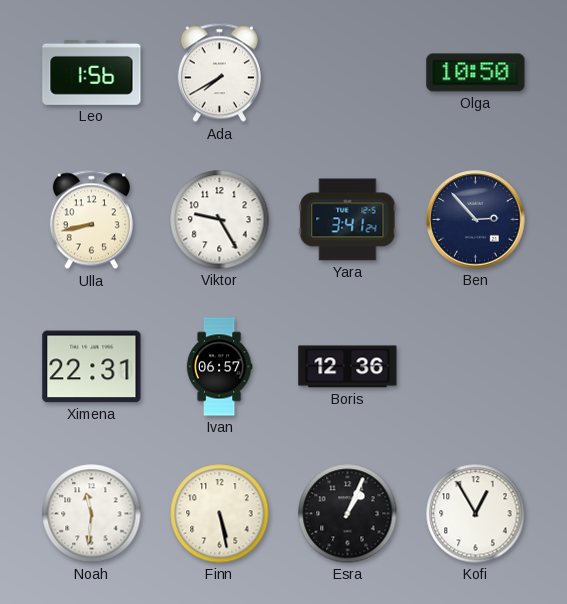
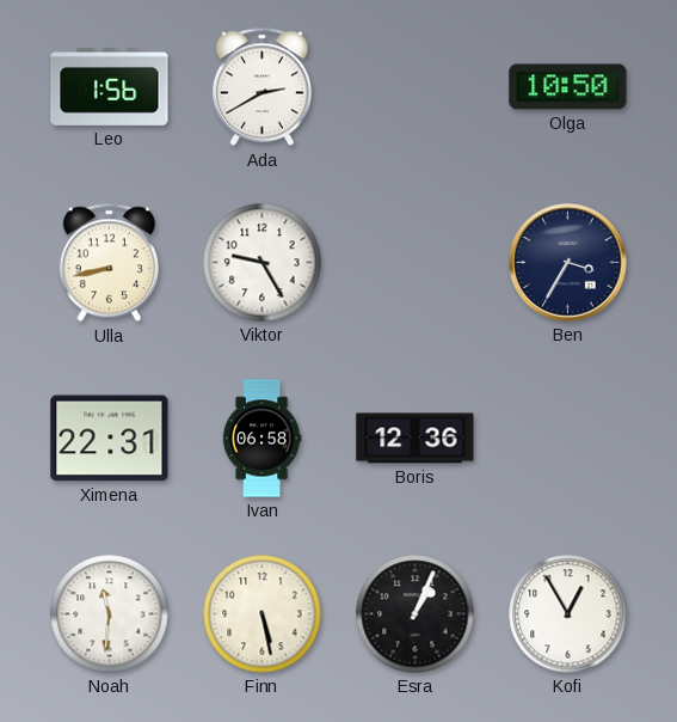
Ada: 7:40 -> 2:40 (261, 87)
Yara: 3:41 -> none (348, 220)
Ben: 2:53 -> 3:35 (568, 263)
Ivan: 06:57 -> 06:58 (261, 439)
